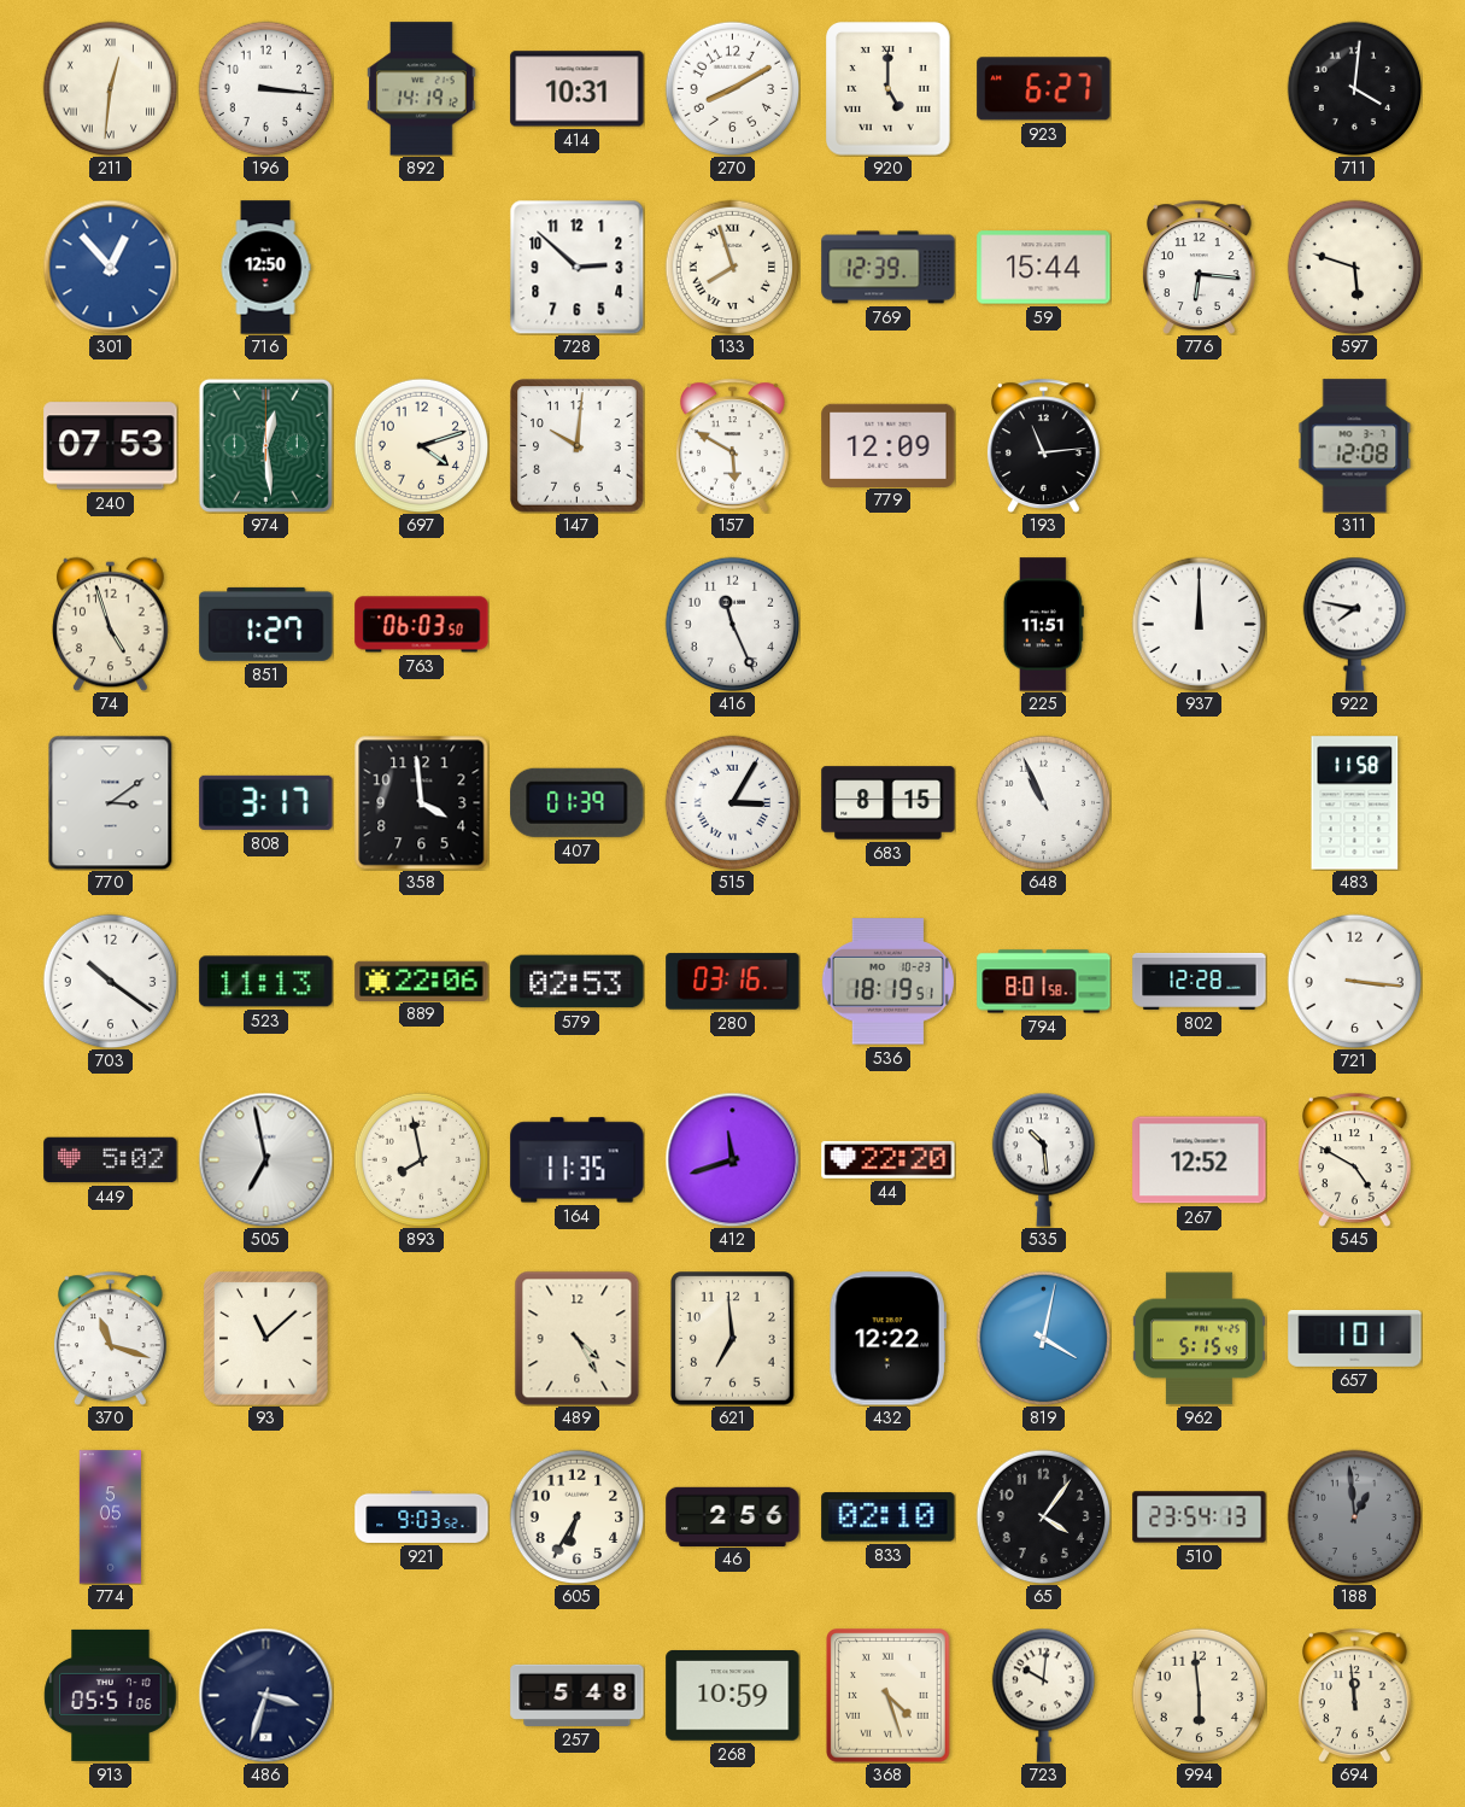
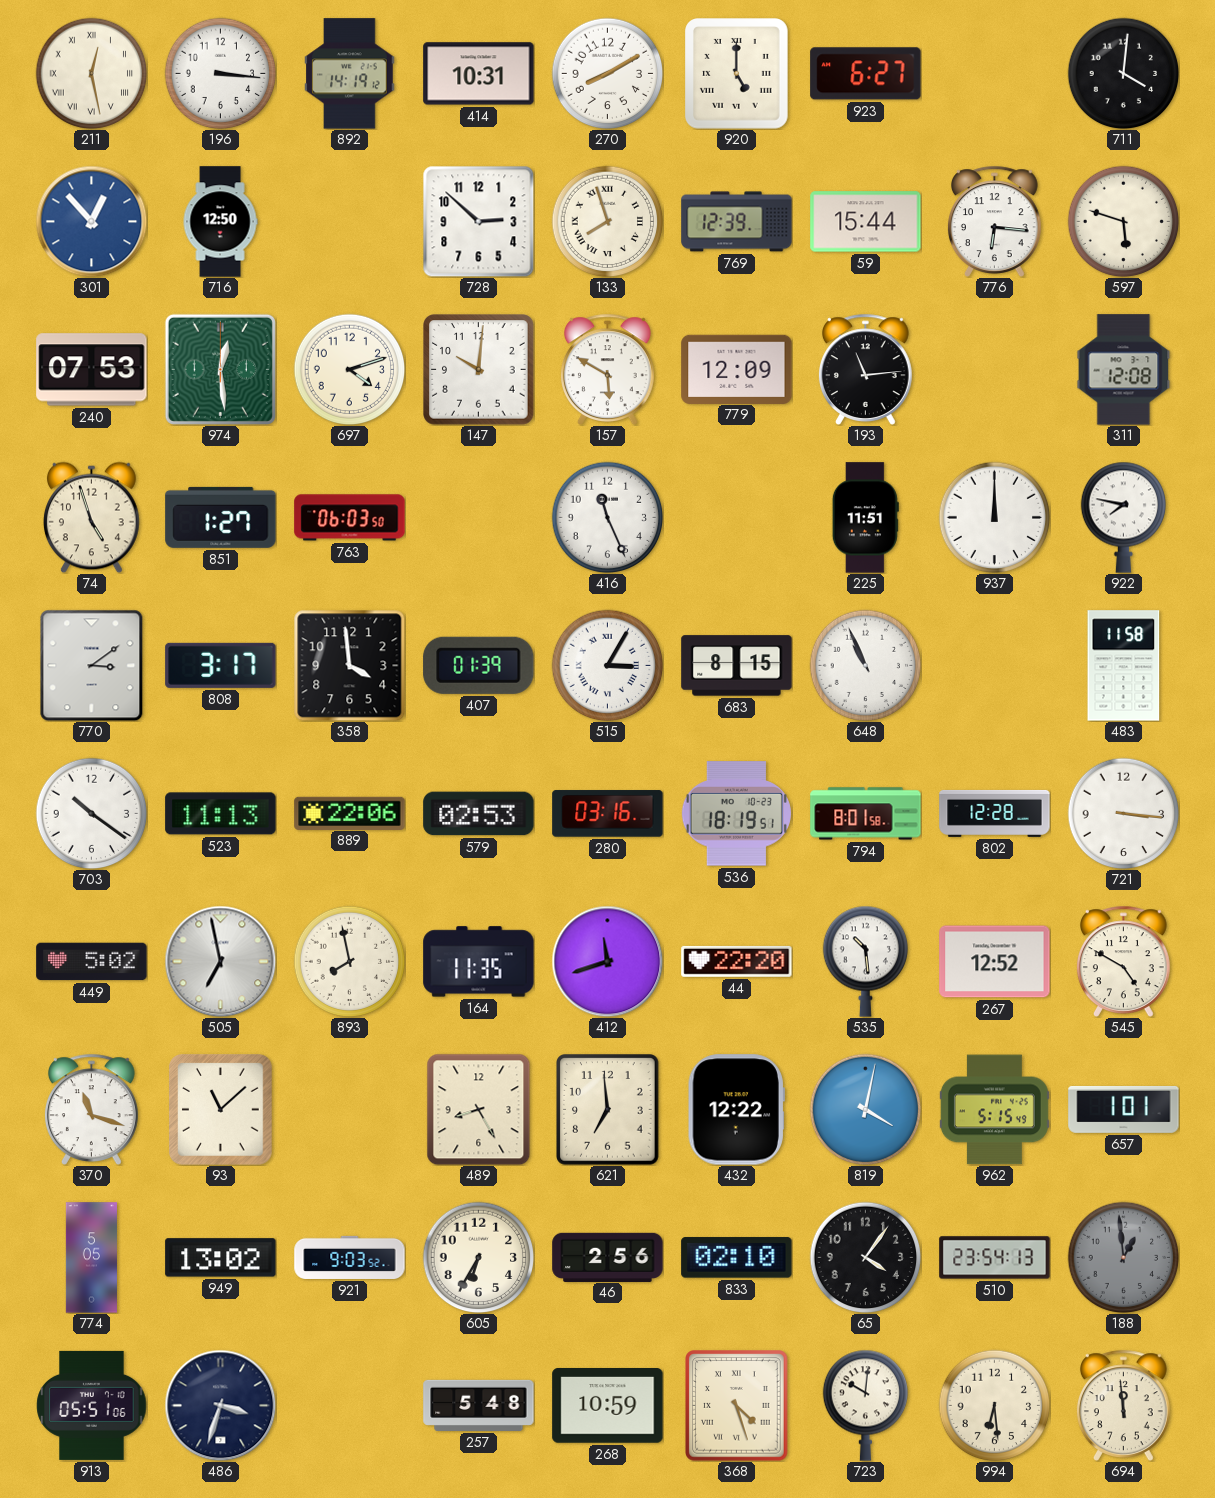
211: 12:31 -> 12:28 (91, 73)
489: 4:25 -> 8:25 (479, 1109)
949: none -> 13:02 (221, 1258)
994: 5:59 -> 6:29 (994, 1405)
